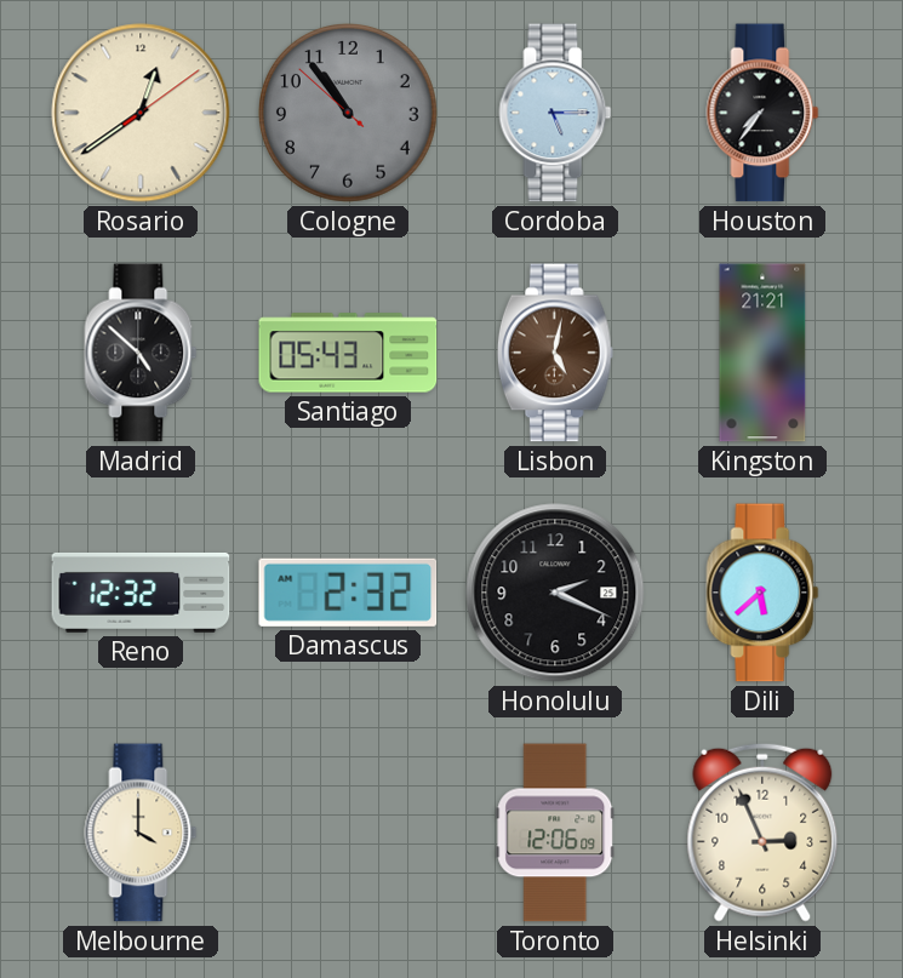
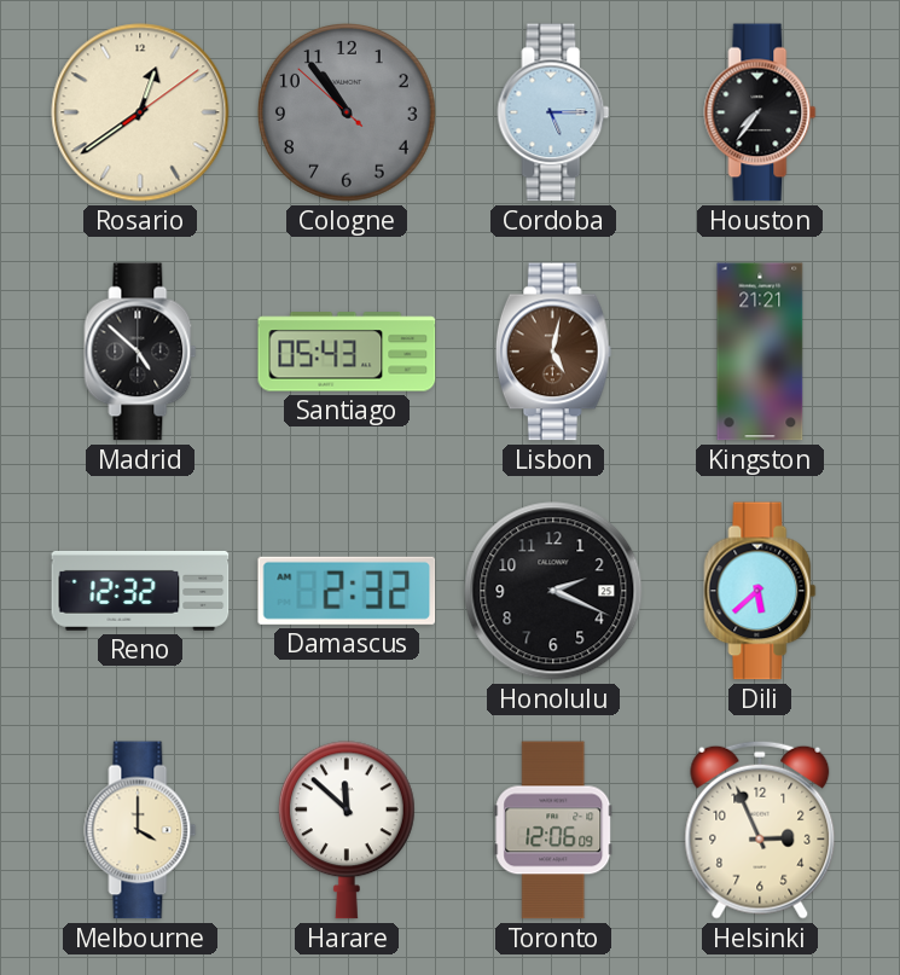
Harare: none -> 11:52 (347, 830)
